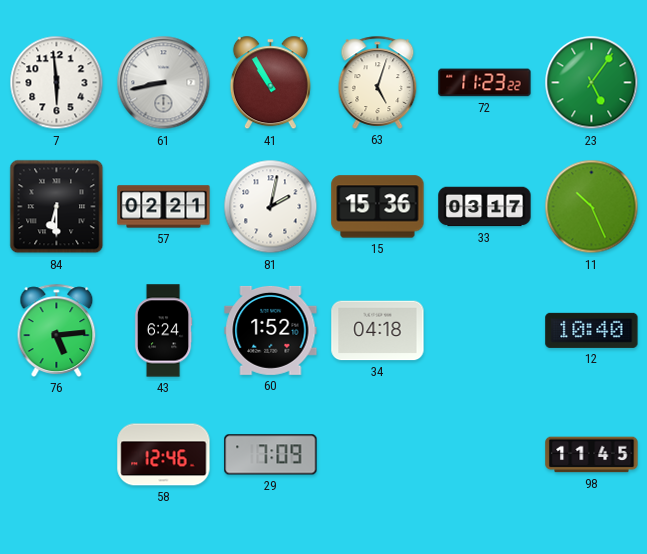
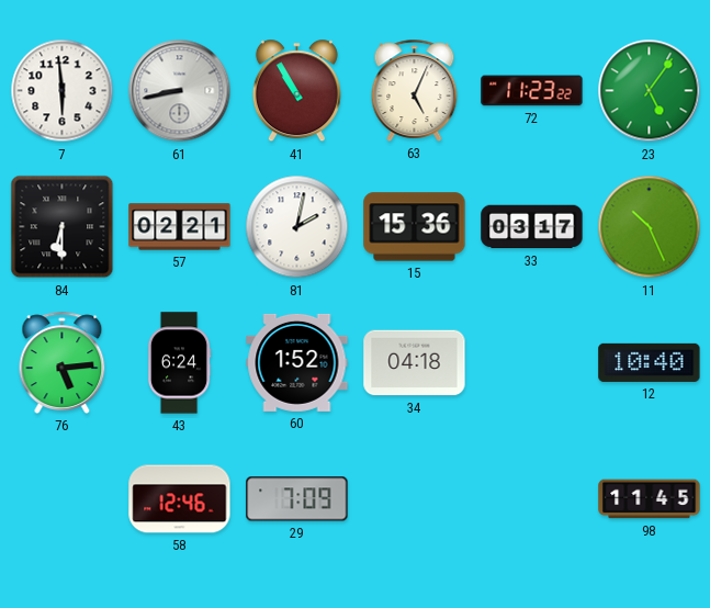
63: 5:03 -> 5:04 (415, 90)
